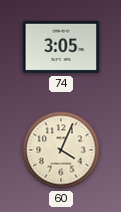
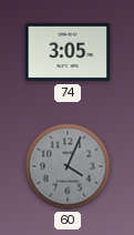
60 dial: cream -> grey (68, 166)
